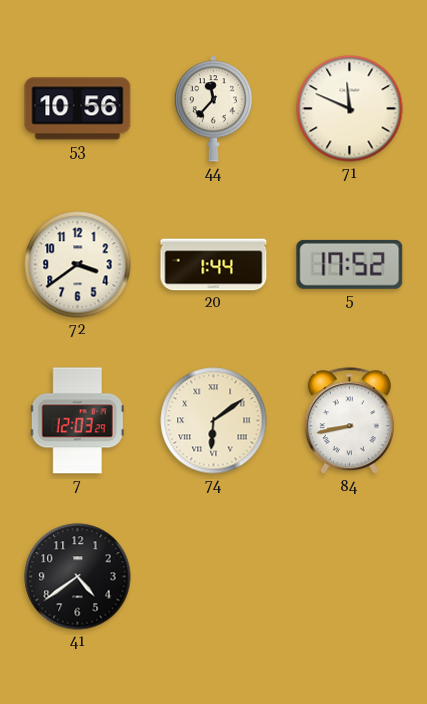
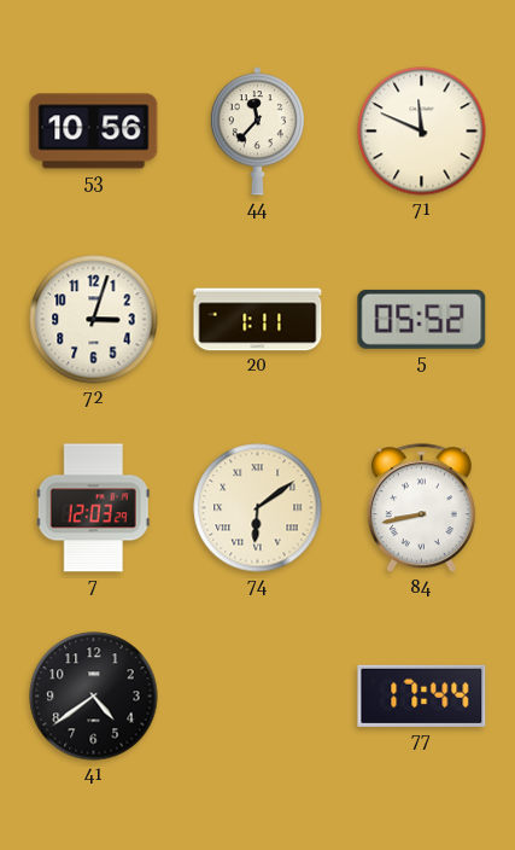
72: 3:39 -> 3:03 (94, 320)
20: 1:44 -> 1:11 (258, 320)
5: 17:52 -> 05:52 (422, 319)
77: none -> 17:44 (422, 695)
